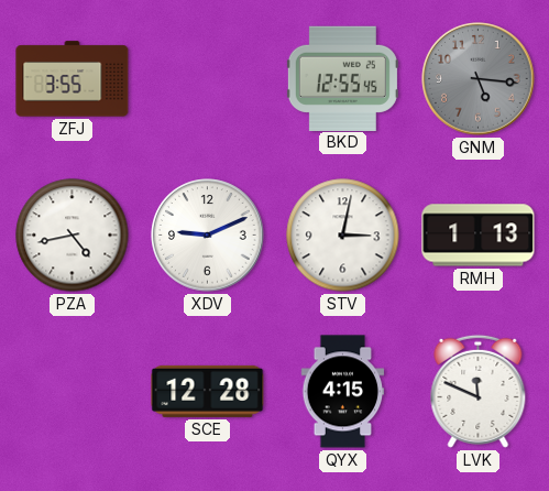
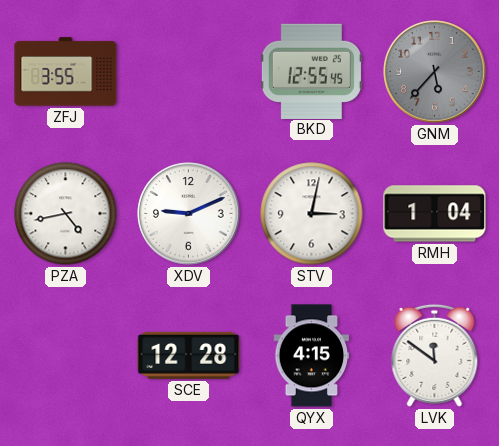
GNM: 5:16 -> 5:37 (435, 72)
RMH: 1:13 -> 1:04 (435, 214)
LVK: 11:49 -> 11:51 (435, 355)
